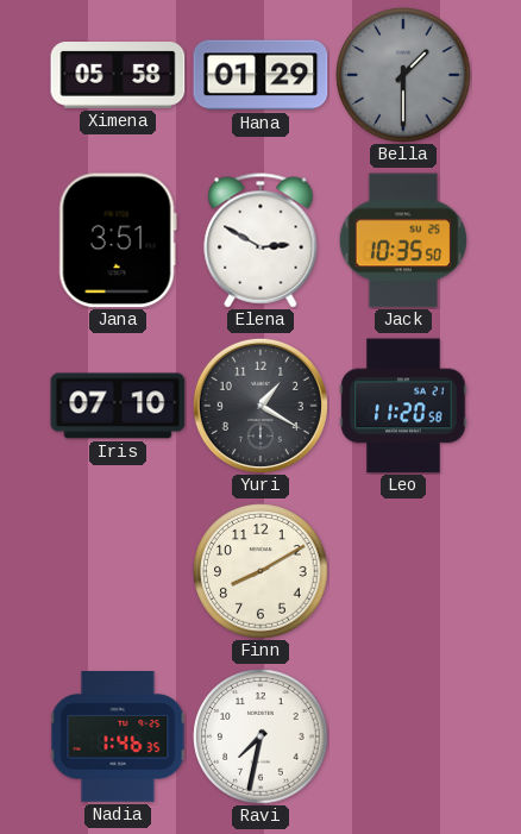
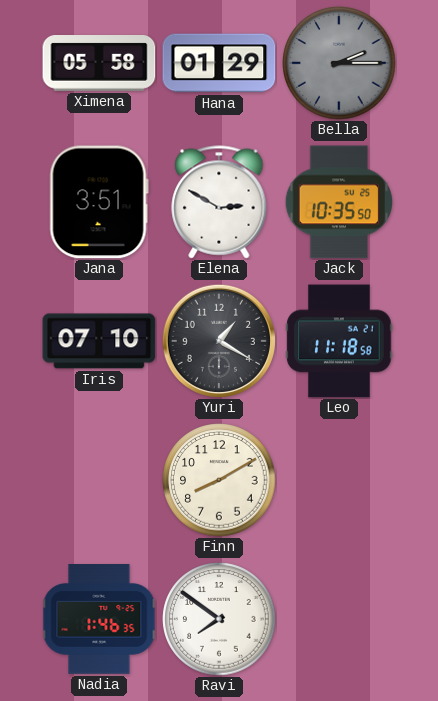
Bella: 1:30 -> 2:15 (339, 63)
Leo: 11:20 -> 11:18 (339, 341)
Ravi: 7:32 -> 7:51 (219, 619)
